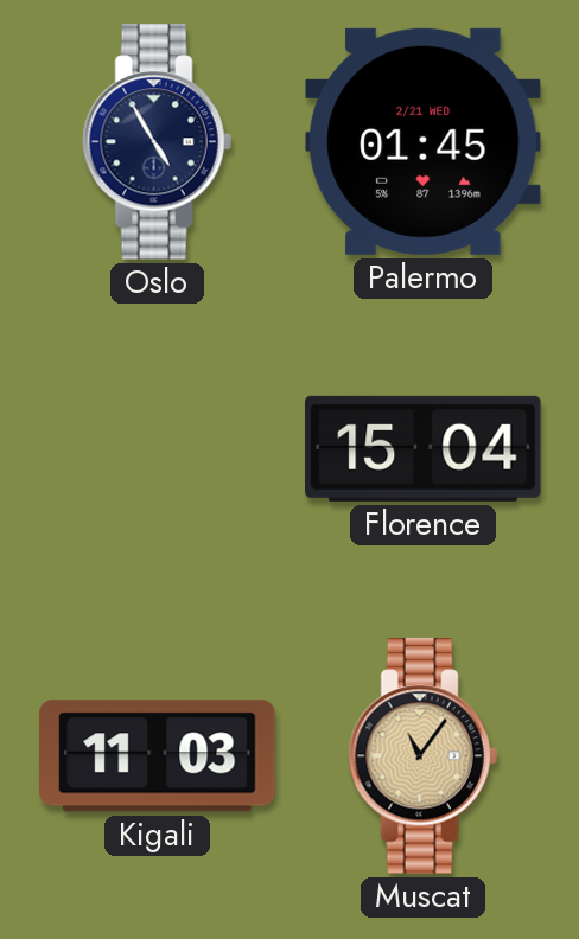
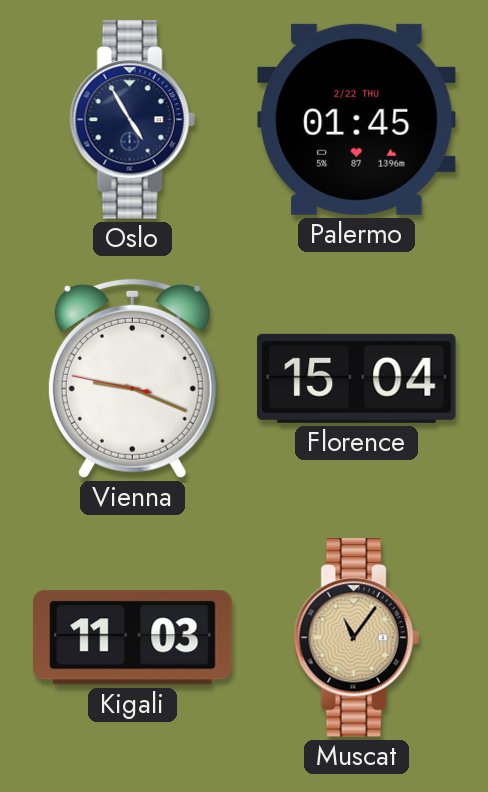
Palermo date: 2/21 WED -> 2/22 THU (357, 119)
Vienna: none -> 9:18 (132, 378)
